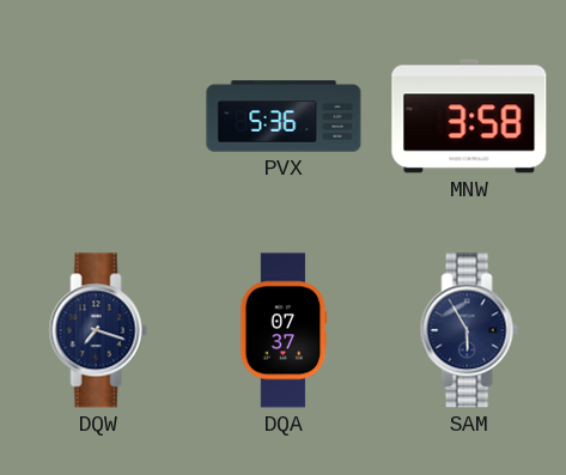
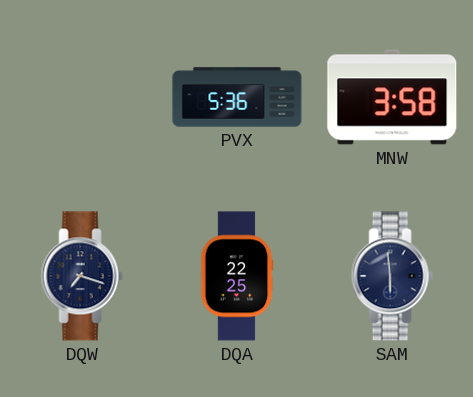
DQA: 07:37 -> 22:25 (237, 276)
SAM: 5:55 -> 5:59 (392, 276)
